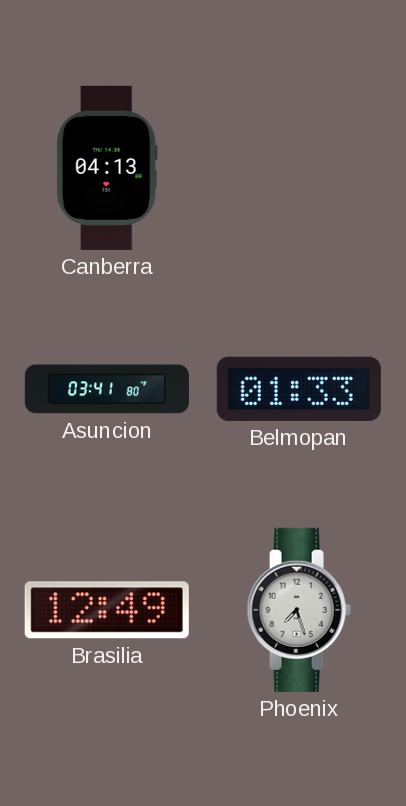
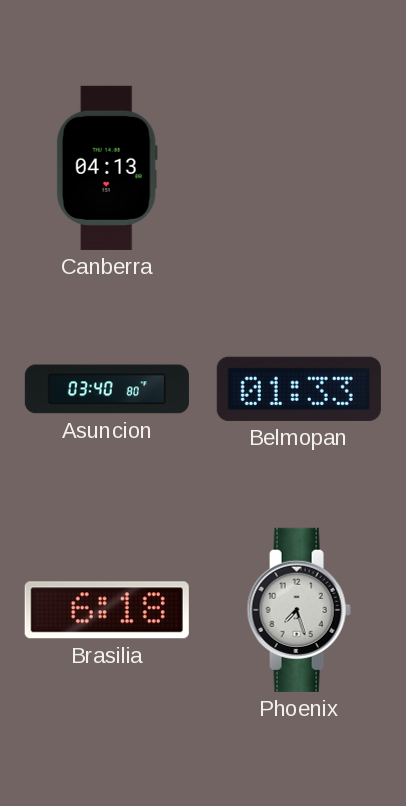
Asuncion: 03:41 -> 03:40 (107, 389)
Brasilia: 12:49 -> 6:18 (107, 610)
